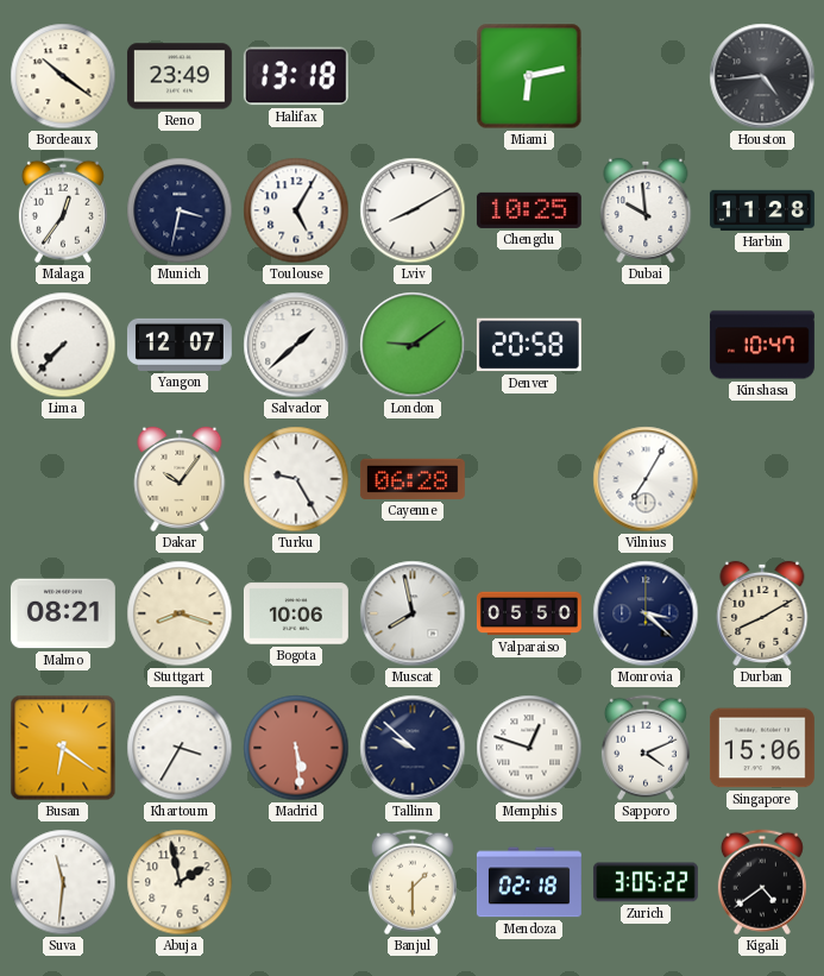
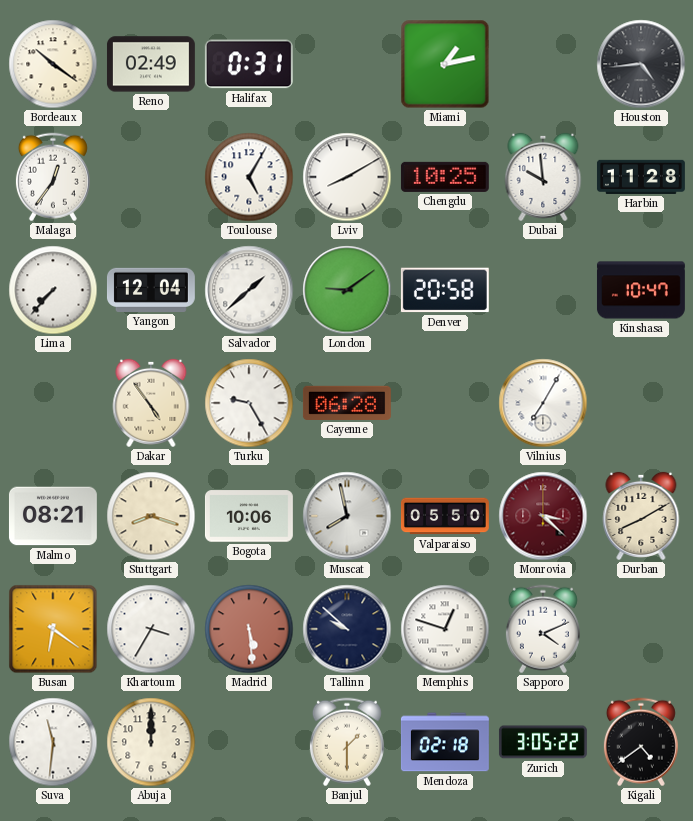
Reno: 23:49 -> 02:49 (151, 64)
Halifax: 13:18 -> 0:31 (249, 64)
Miami: 6:13 -> 1:13 (445, 64)
Munich: 3:32 -> none (180, 210)
Yangon: 12:07 -> 12:04 (151, 290)
Dakar: 10:06 -> 4:54 (151, 403)
Monrovia dial: navy -> burgundy (543, 516)
Singapore: 15:06 -> none (762, 748)
Abuja: 1:58 -> 12:00 (151, 742)
